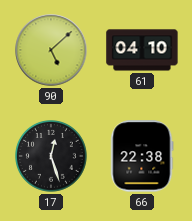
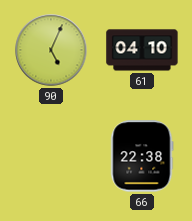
90: 5:08 -> 5:04 (51, 50)
17: 12:27 -> none (52, 157)
